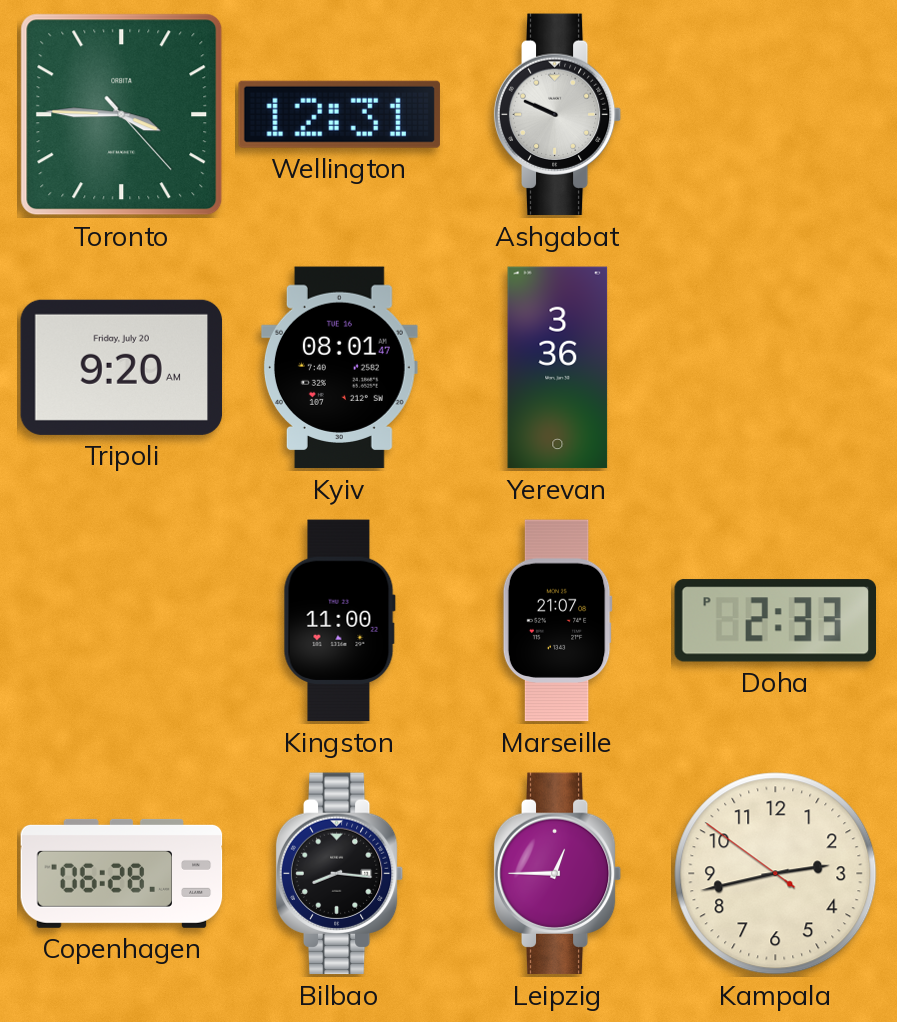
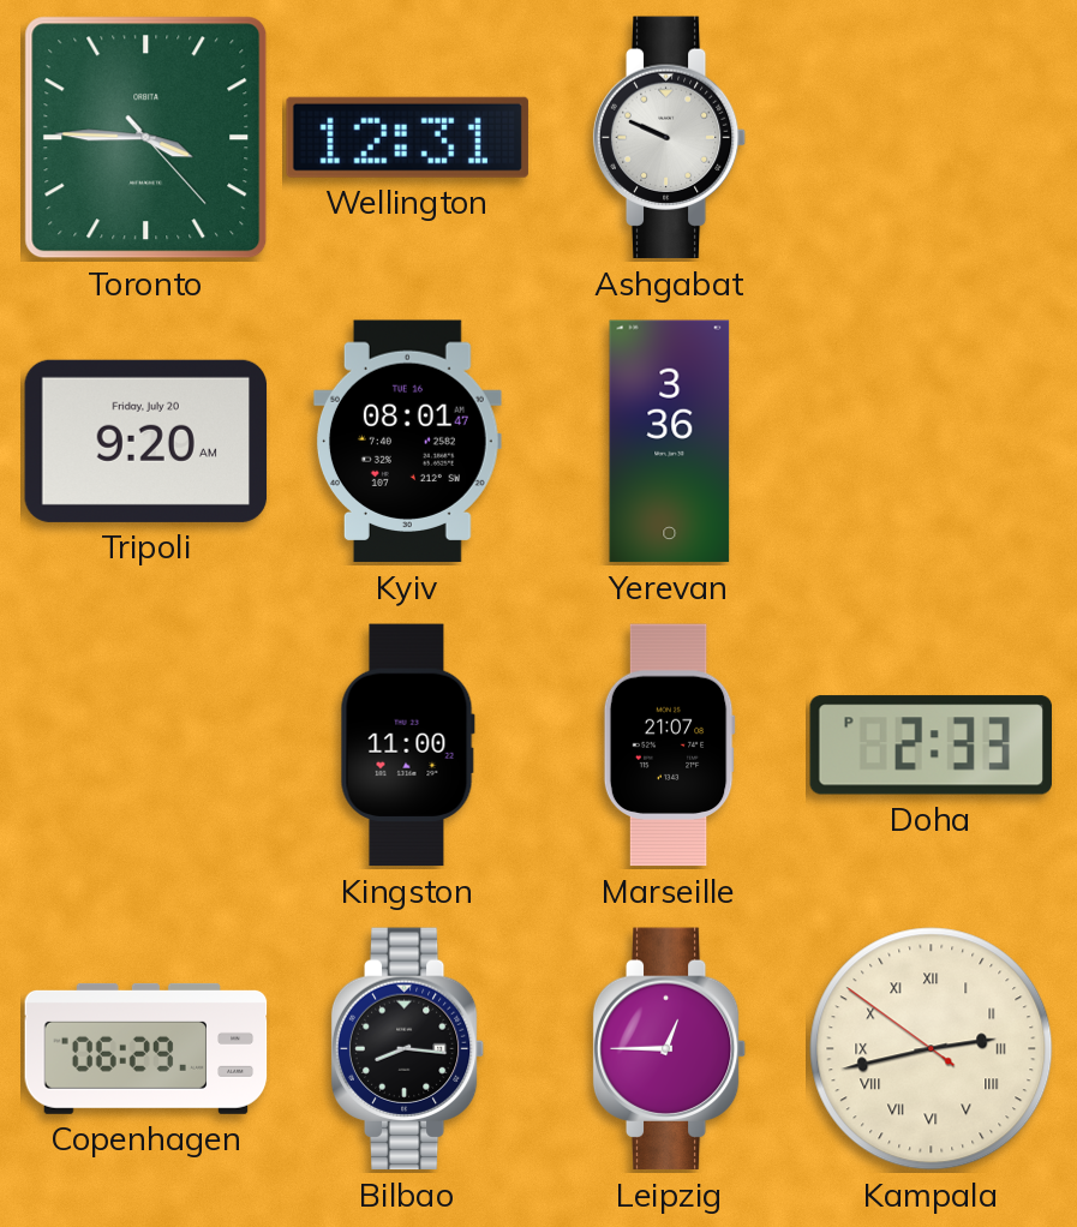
Copenhagen: 06:28 -> 06:29 (146, 1048)
Kampala numerals: Arabic -> Roman (932, 1049)
